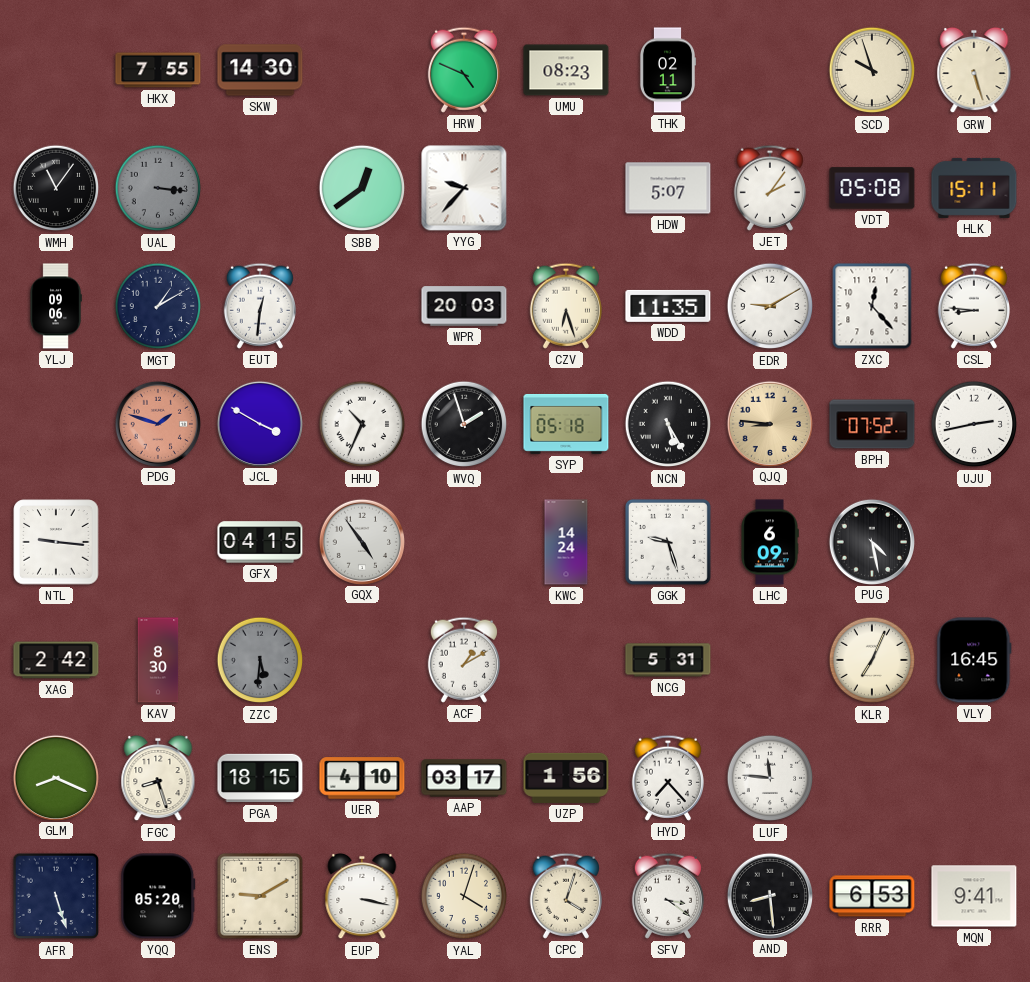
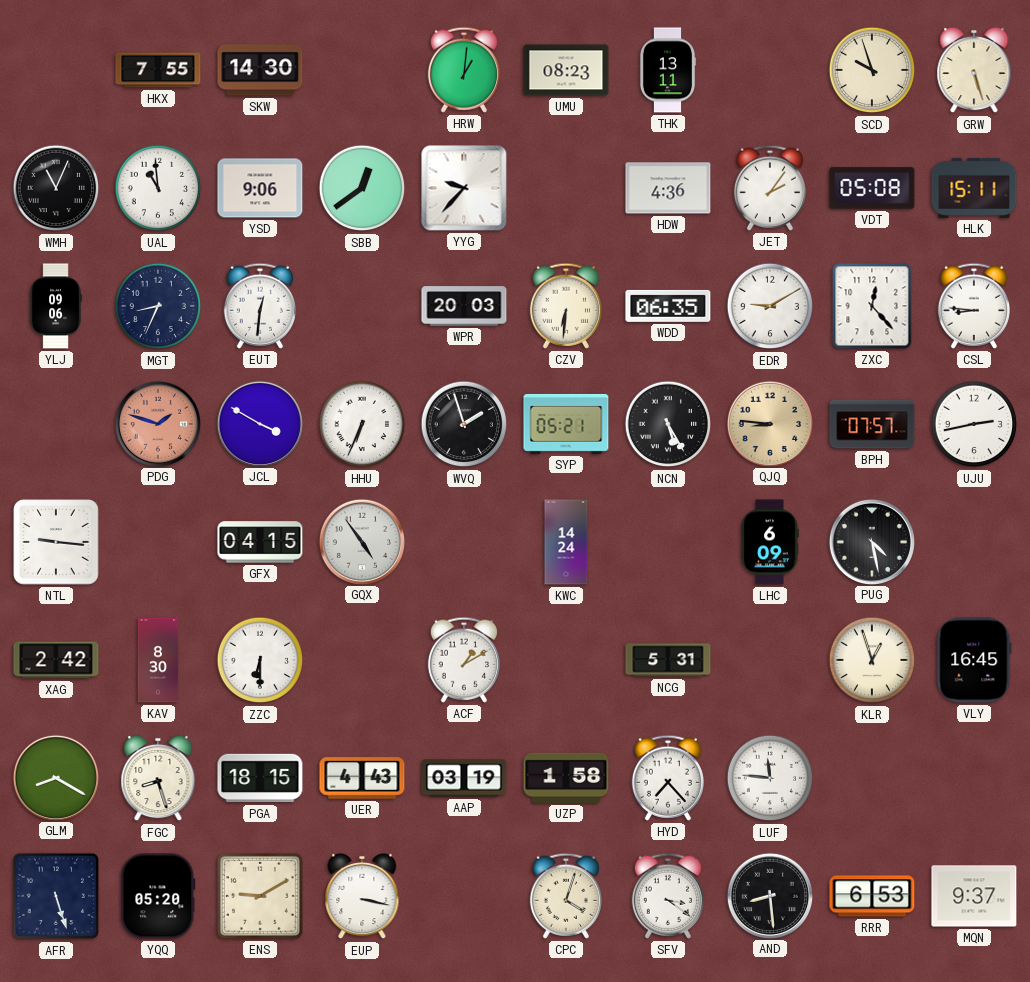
HRW: 4:49 -> 1:01 (464, 70)
THK: 02:11 -> 13:11 (668, 70)
WMH: 11:06 -> 11:04 (56, 188)
UAL: 3:16 -> 10:59 (158, 188)
UAL dial: grey -> white (158, 188)
YSD: none -> 9:06 (260, 188)
HDW: 5:07 -> 4:36 (668, 188)
MGT: 1:10 -> 8:34 (158, 306)
CZV: 6:27 -> 6:31 (566, 306)
WDD: 11:35 -> 06:35 (668, 306)
HHU: 10:34 -> 6:34 (362, 424)
SYP: 05:18 -> 05:21 (566, 424)
BPH: 07:52 -> 07:57 (872, 424)
GGK: 9:27 -> none (668, 542)
ZZC: 5:31 -> 6:30 (260, 660)
ZZC dial: grey -> white (260, 660)
KLR: 7:04 -> 12:57 (872, 660)
GLM: 8:19 -> 8:20 (55, 777)
UER: 4:10 -> 4:43 (362, 778)
AAP: 03:17 -> 03:19 (464, 778)
UZP: 1:56 -> 1:58 (566, 778)
YAL: 4:03 -> none (464, 896)
MQN: 9:41 -> 9:37 (974, 896)
